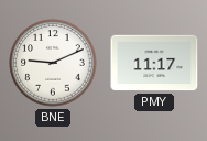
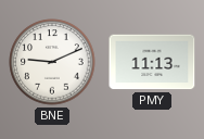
PMY: 11:17 -> 11:13 (152, 62)
